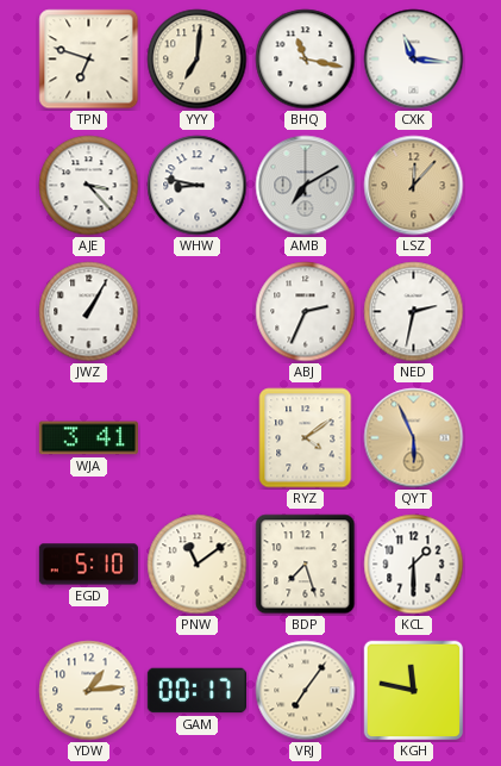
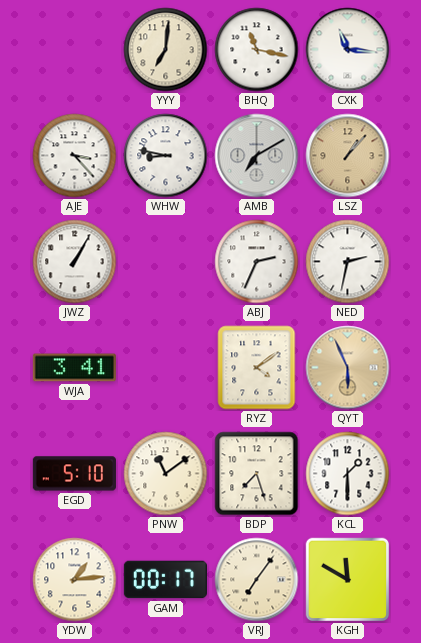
TPN: 6:48 -> none (89, 60)
LSZ: 12:07 -> 1:07 (348, 156)
KGH: 11:47 -> 11:50 (348, 580)
